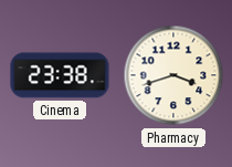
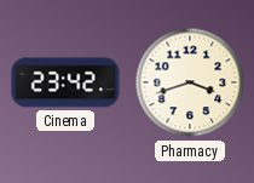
Cinema: 23:38 -> 23:42 (65, 82)
